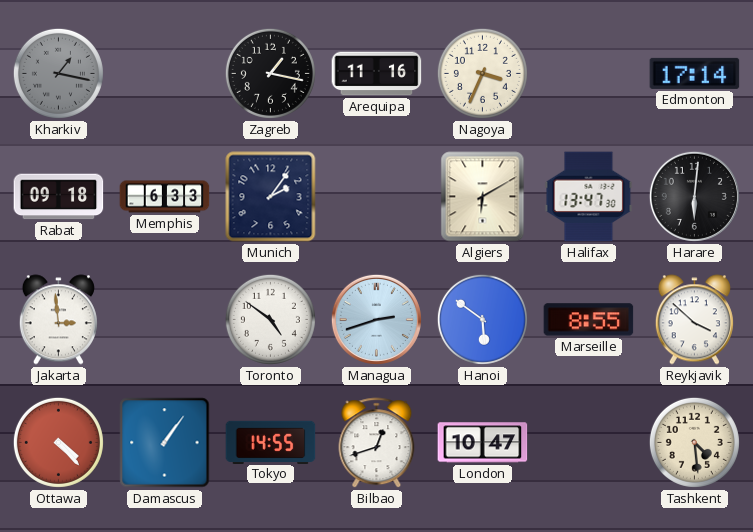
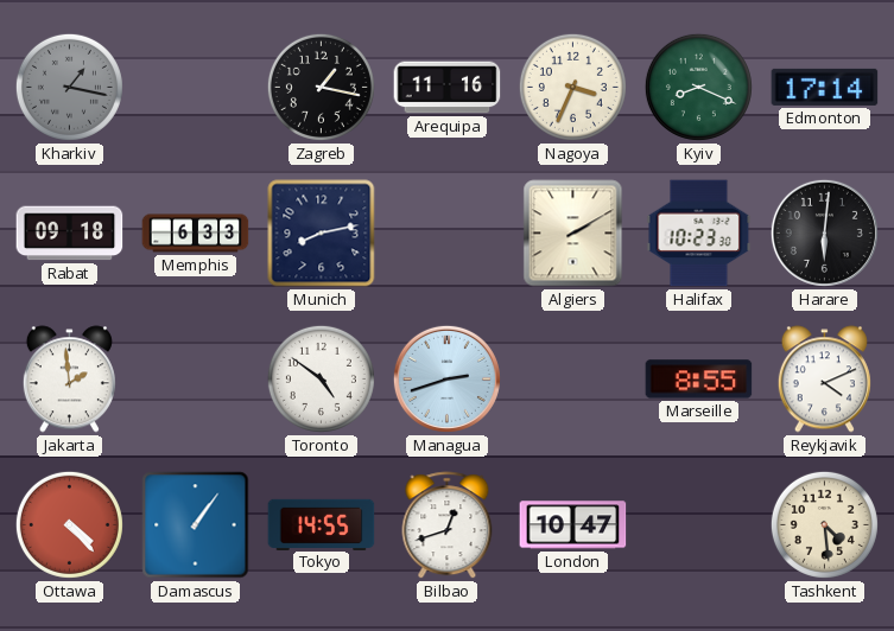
Kyiv: none -> 8:19 (698, 87)
Munich: 2:06 -> 8:13 (322, 234)
Algiers: 6:10 -> 2:10 (573, 234)
Halifax: 13:47 -> 10:23 (699, 234)
Jakarta: 2:59 -> 1:59 (69, 380)
Hanoi: 5:51 -> none (482, 319)
Reykjavik: 3:52 -> 4:11 (824, 380)
